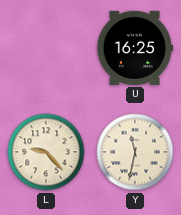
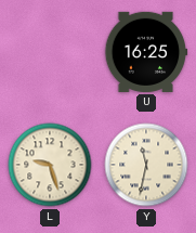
L: 9:23 -> 9:27 (50, 165)
